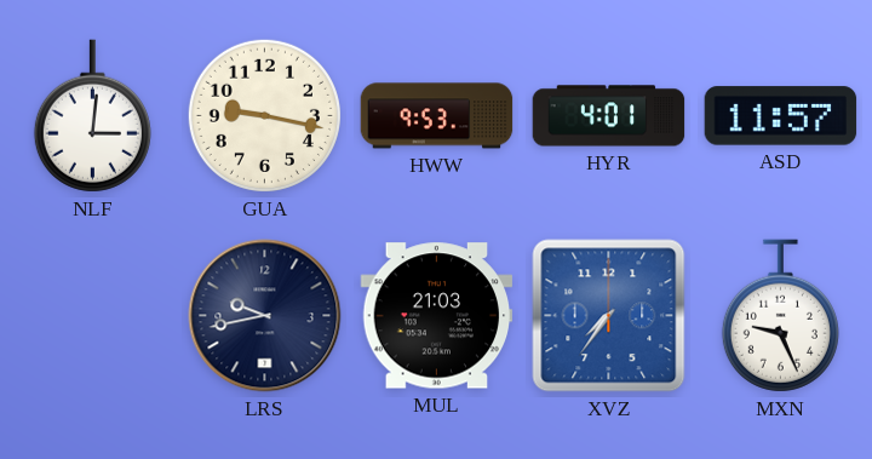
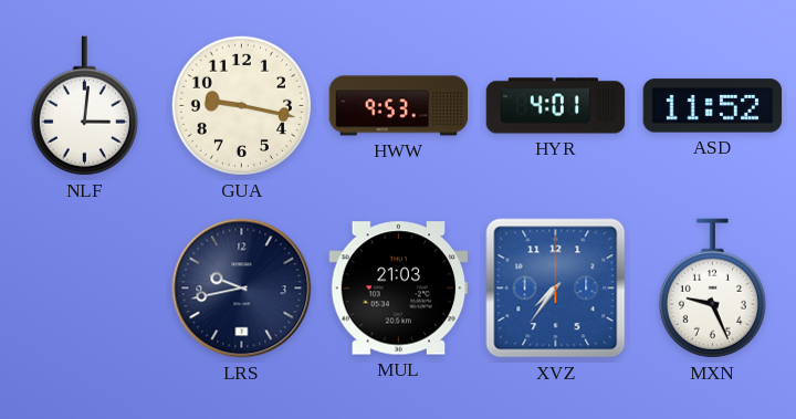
ASD: 11:57 -> 11:52 (713, 106)
